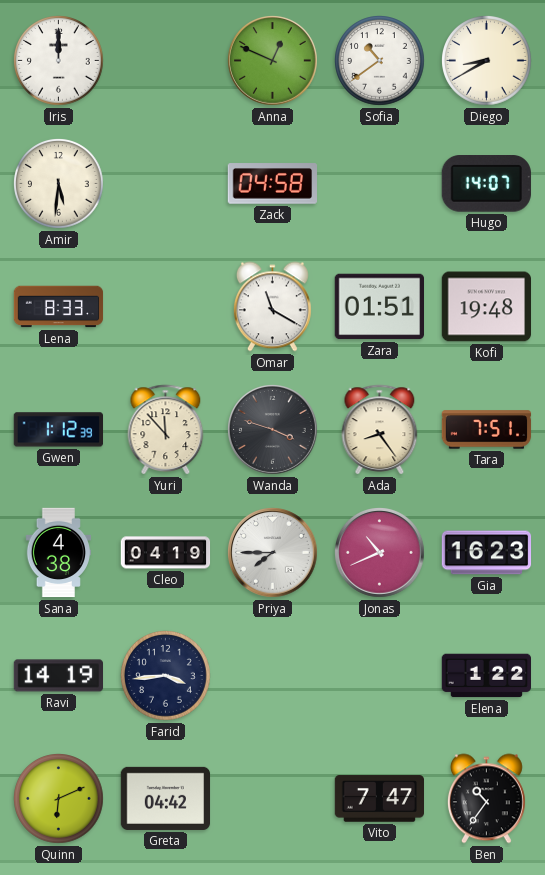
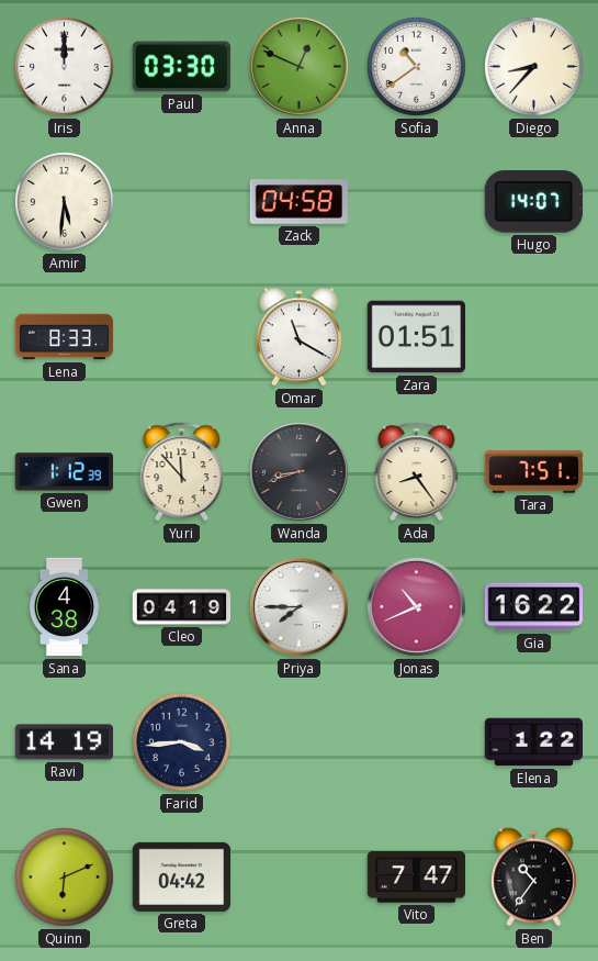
Paul: none -> 03:30 (181, 67)
Diego: 8:40 -> 8:37 (534, 67)
Kofi: 19:48 -> none (486, 307)
Wanda: 3:48 -> 8:42 (300, 472)
Gia: 16:23 -> 16:22 (534, 607)
